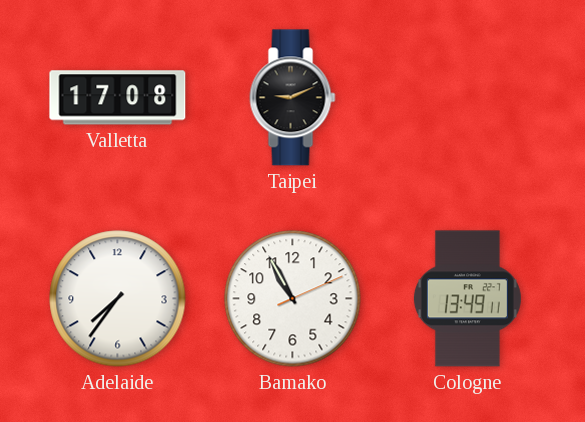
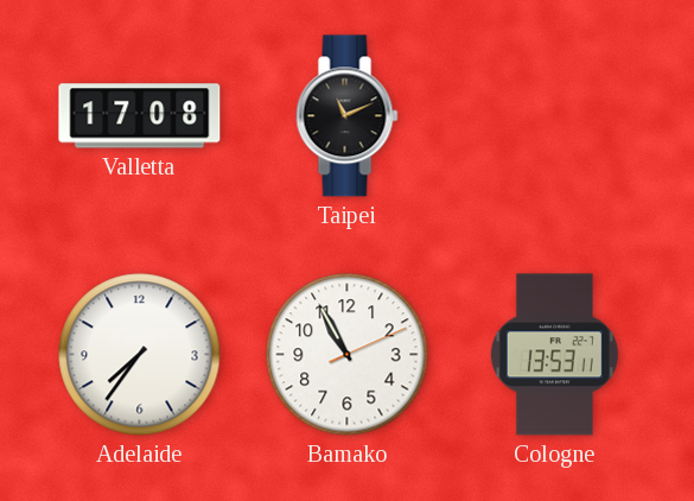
Taipei: 9:11 -> 11:11 (348, 116)
Cologne: 13:49 -> 13:53 (554, 355)
